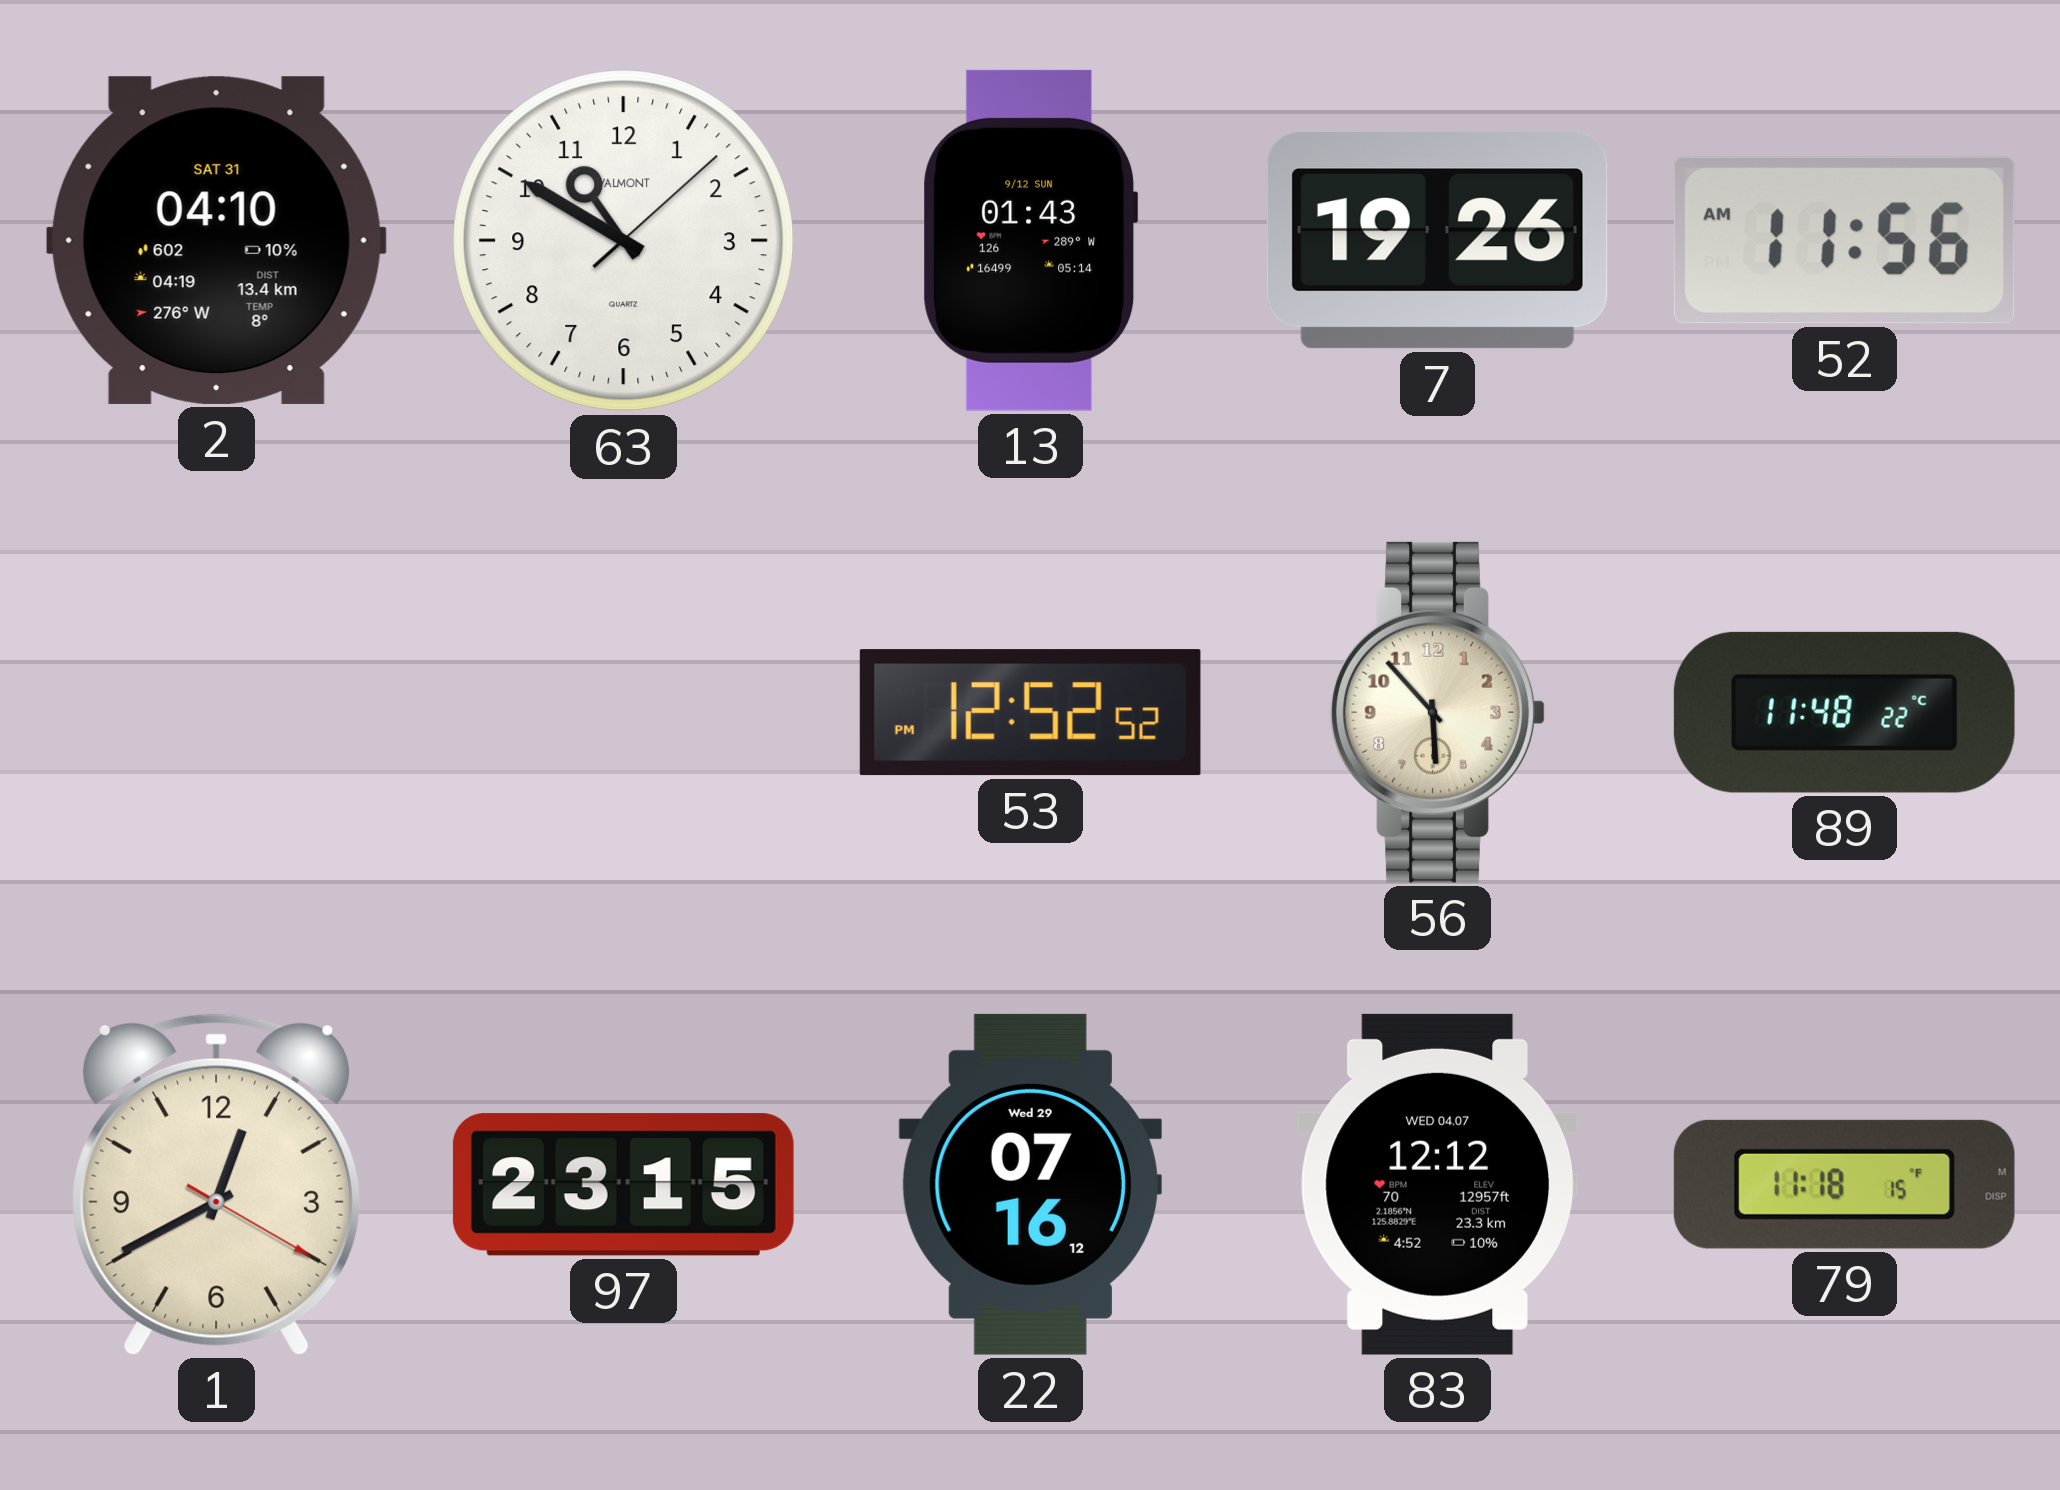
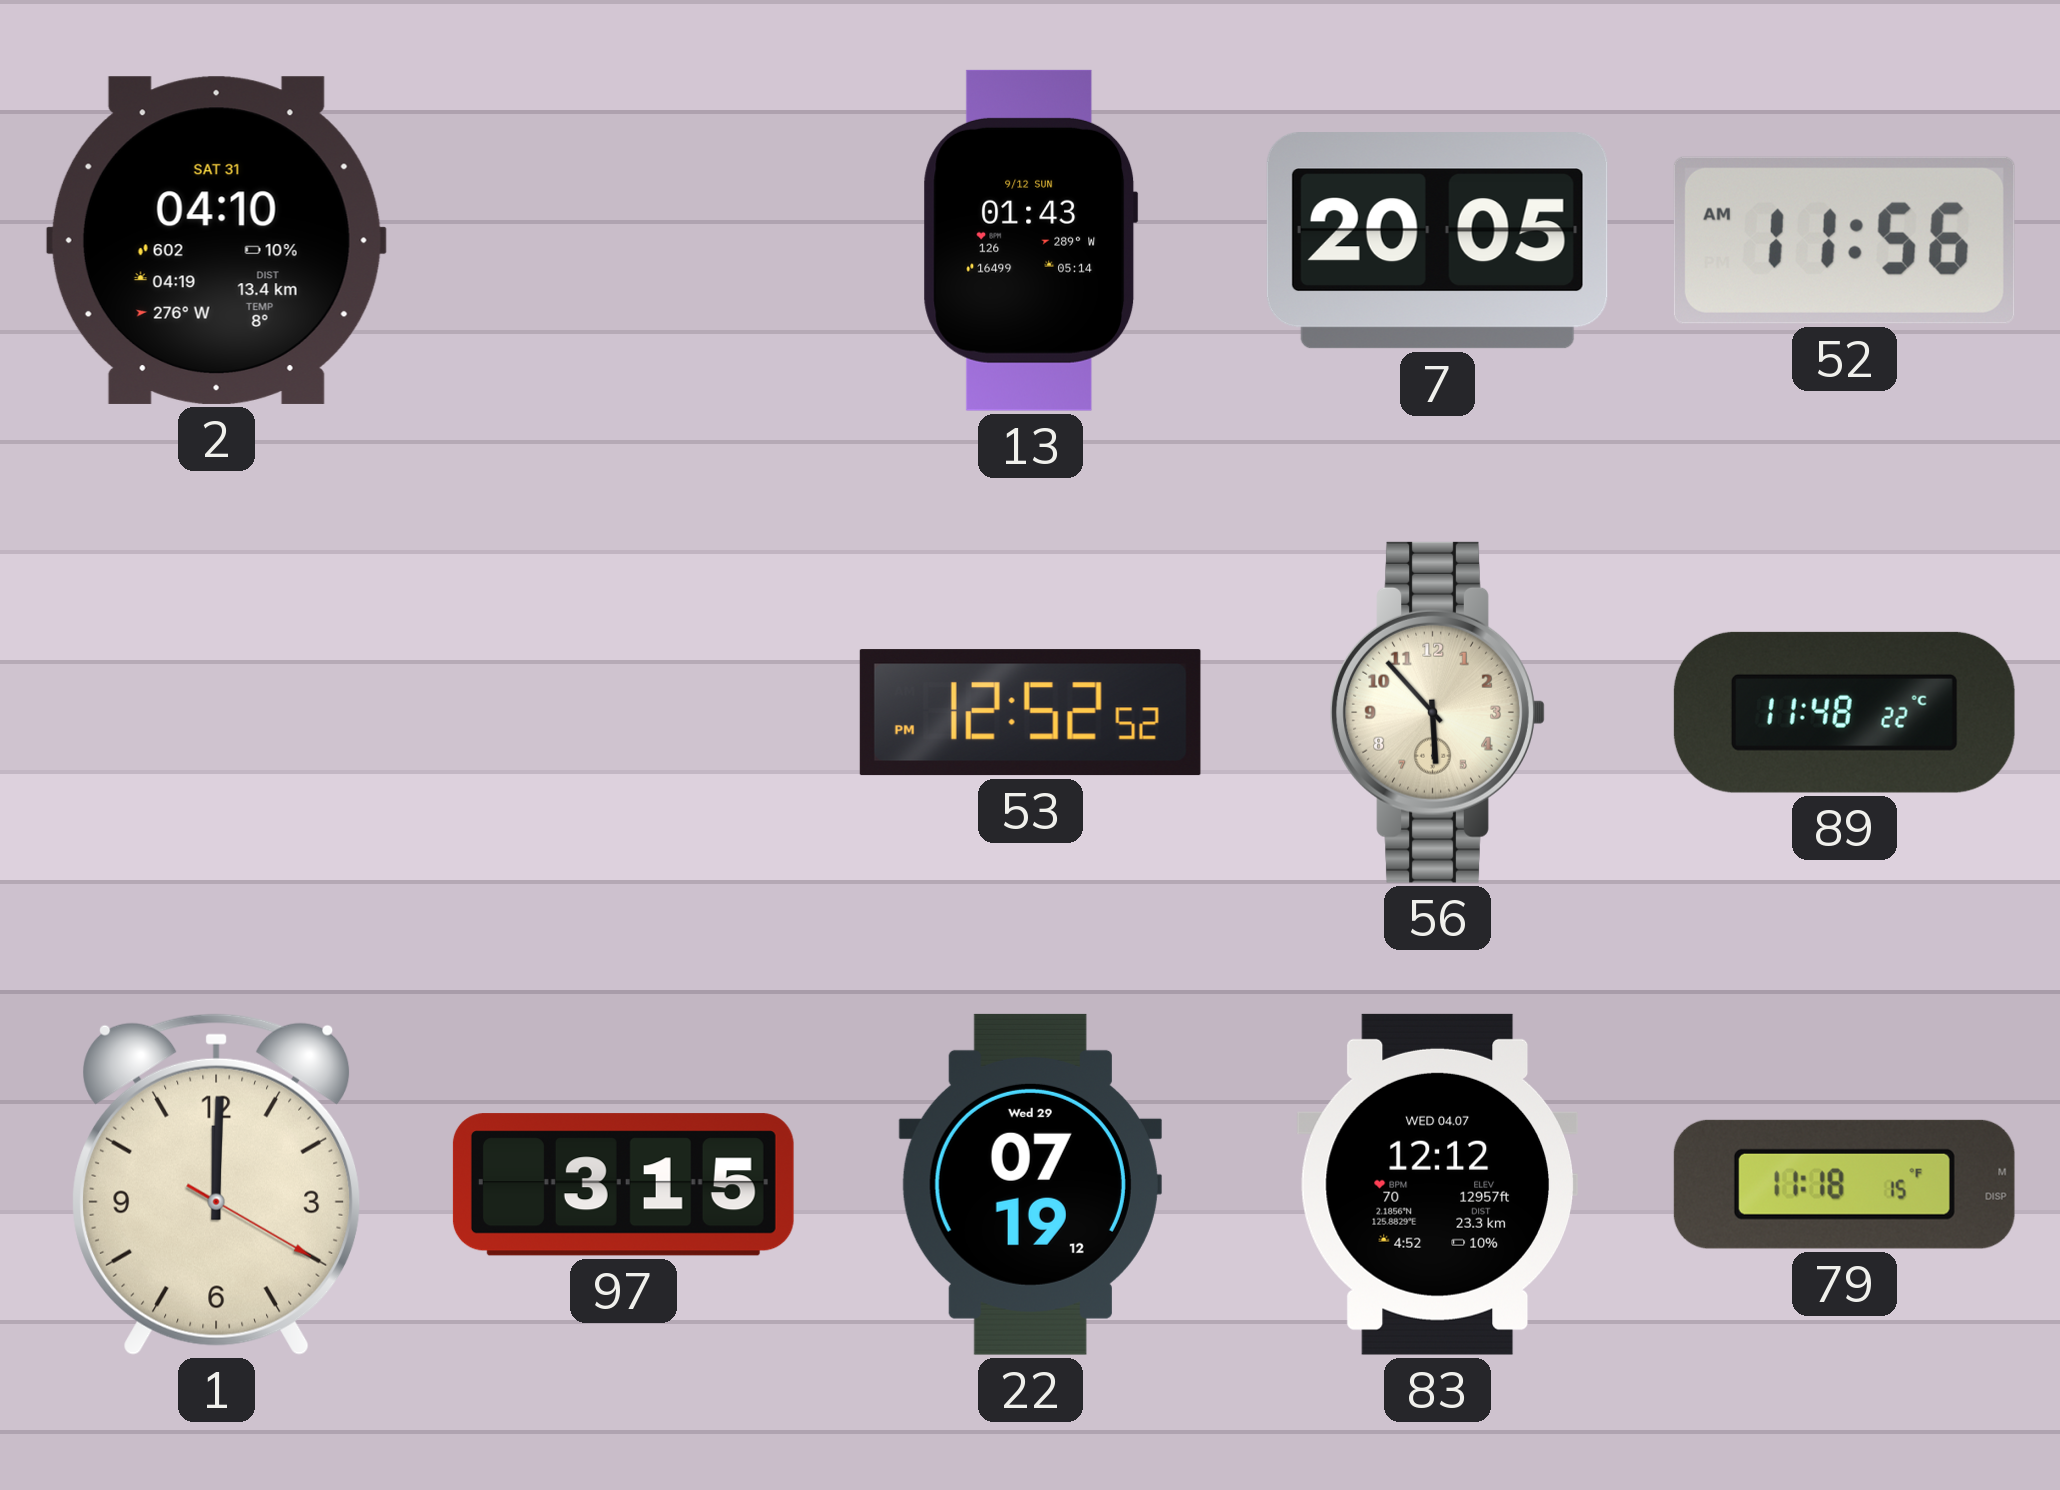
63: 10:50 -> none (624, 241)
7: 19:26 -> 20:05 (1437, 241)
1: 12:40 -> 12:00 (217, 1184)
97: 23:15 -> 3:15 (623, 1185)
22: 07:16 -> 07:19 (1030, 1184)
